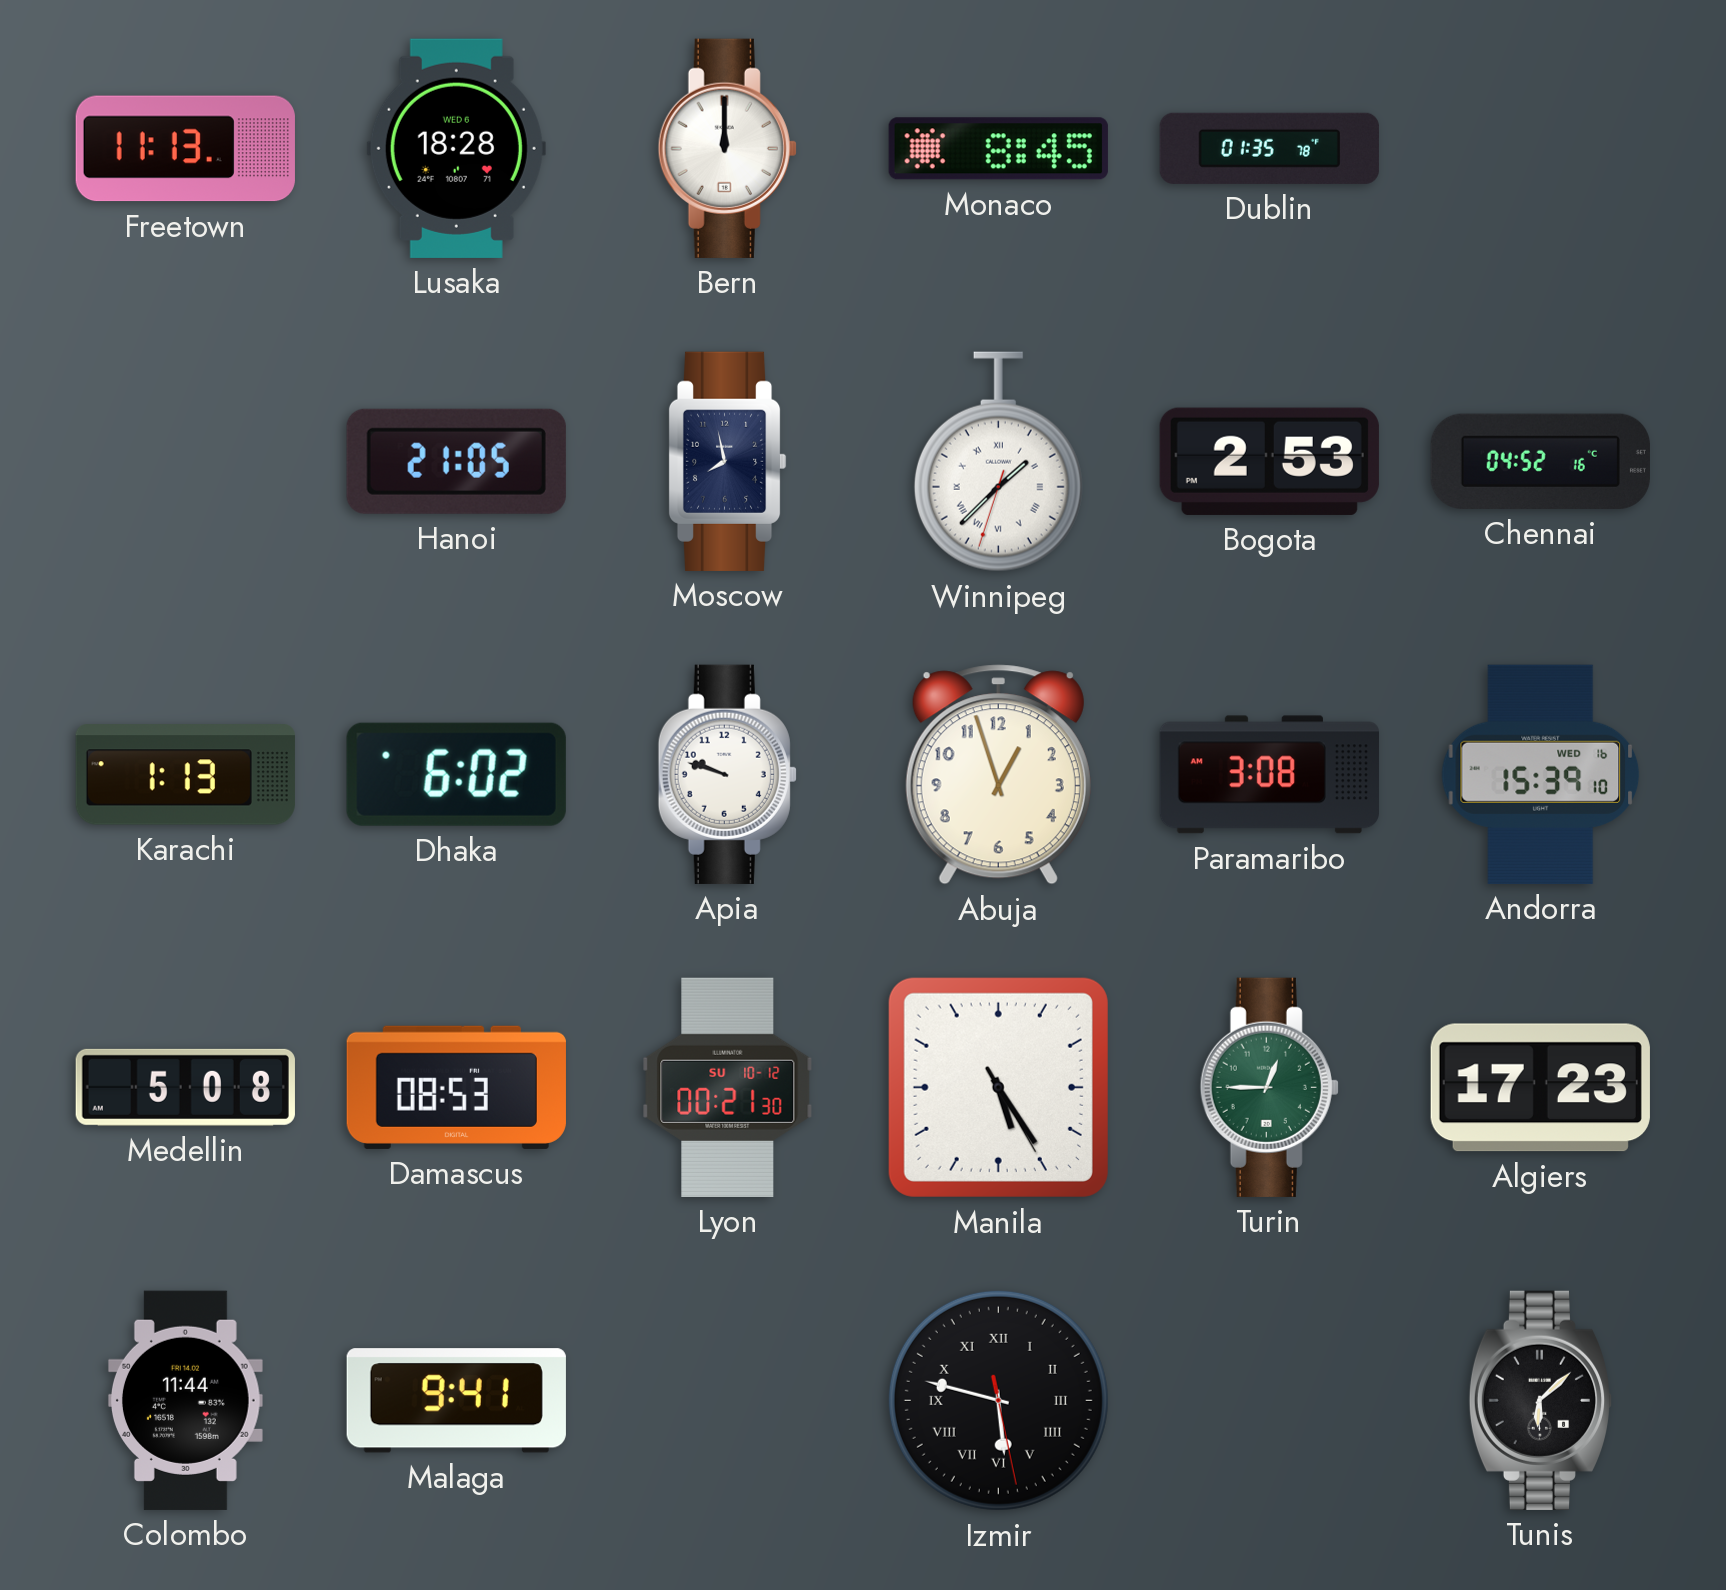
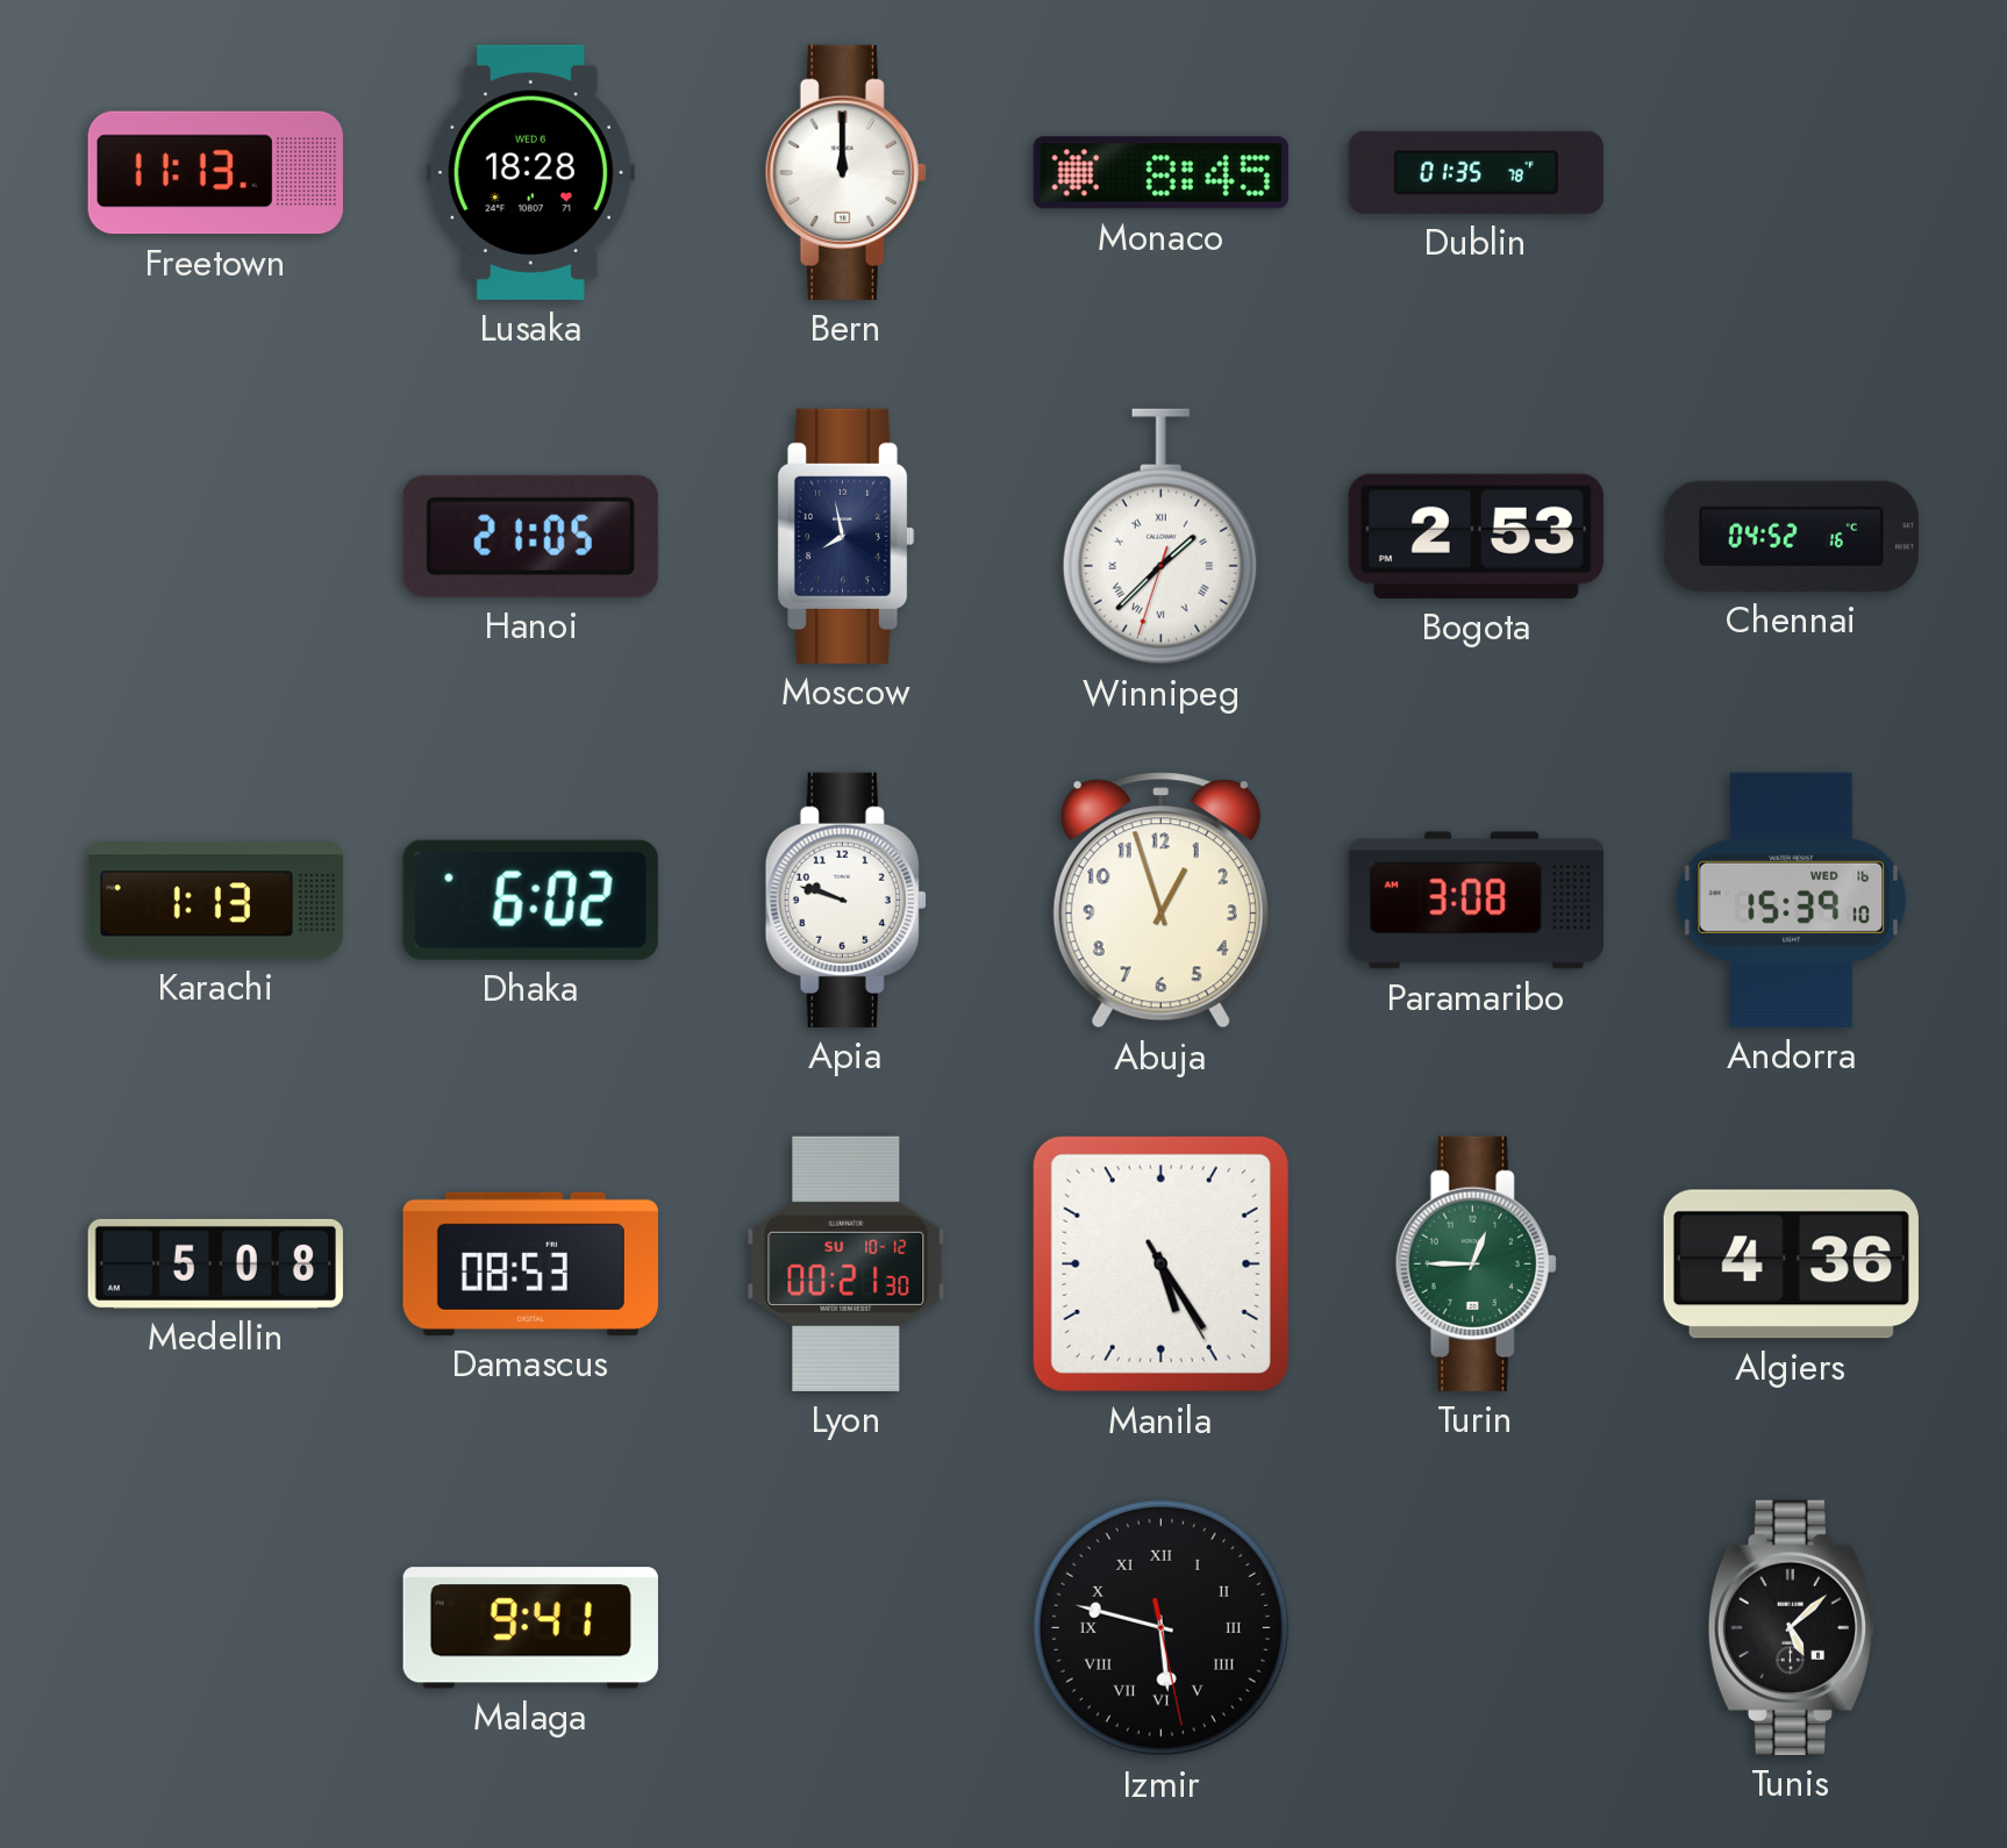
Algiers: 17:23 -> 4:36 (1791, 1265)
Colombo: 11:44 -> none (185, 1400)
Tunis: 6:08 -> 5:08 (1792, 1627)
